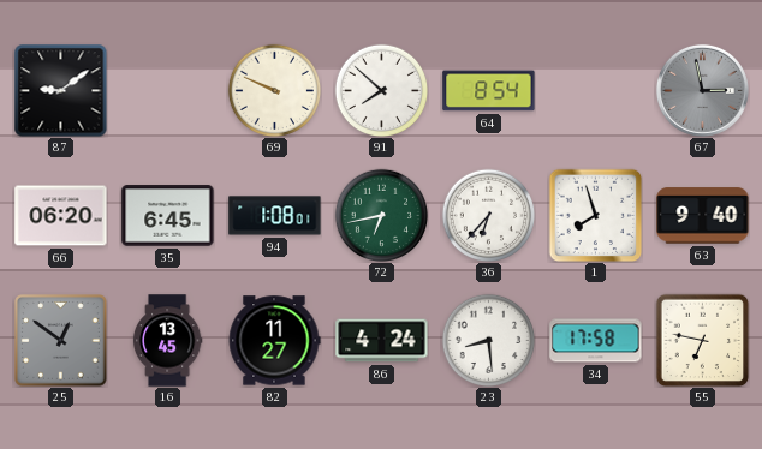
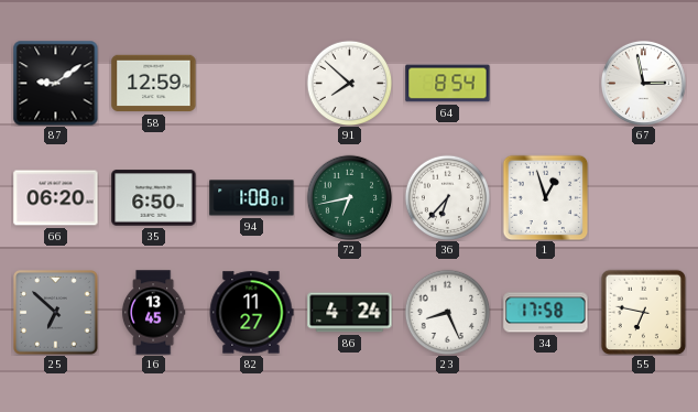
58: none -> 12:59 (154, 84)
69: 9:49 -> none (274, 90)
67 dial: grey -> white (643, 83)
35: 6:45 -> 6:50 (154, 198)
1: 7:57 -> 12:57 (545, 197)
63: 9:40 -> none (703, 216)
25: 12:51 -> 6:52 (56, 313)
23: 8:29 -> 8:26 (447, 312)
